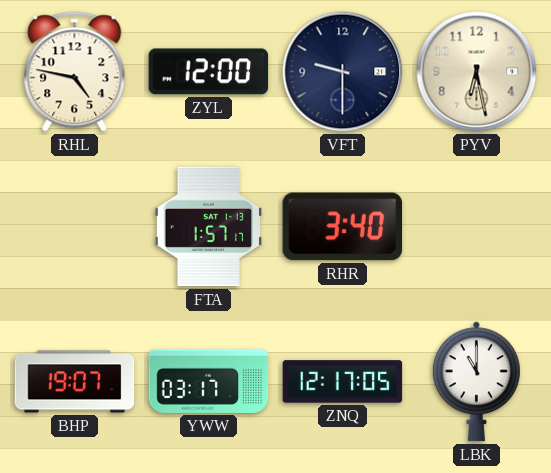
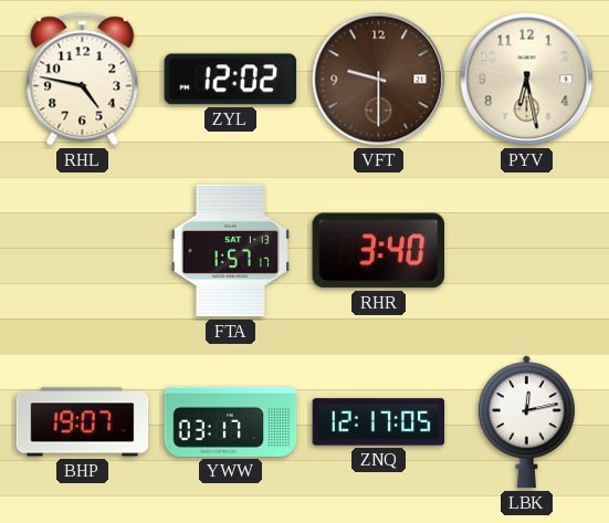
ZYL: 12:00 -> 12:02 (231, 80)
VFT dial: navy -> brown (379, 80)
LBK: 11:00 -> 12:13 (526, 422)
